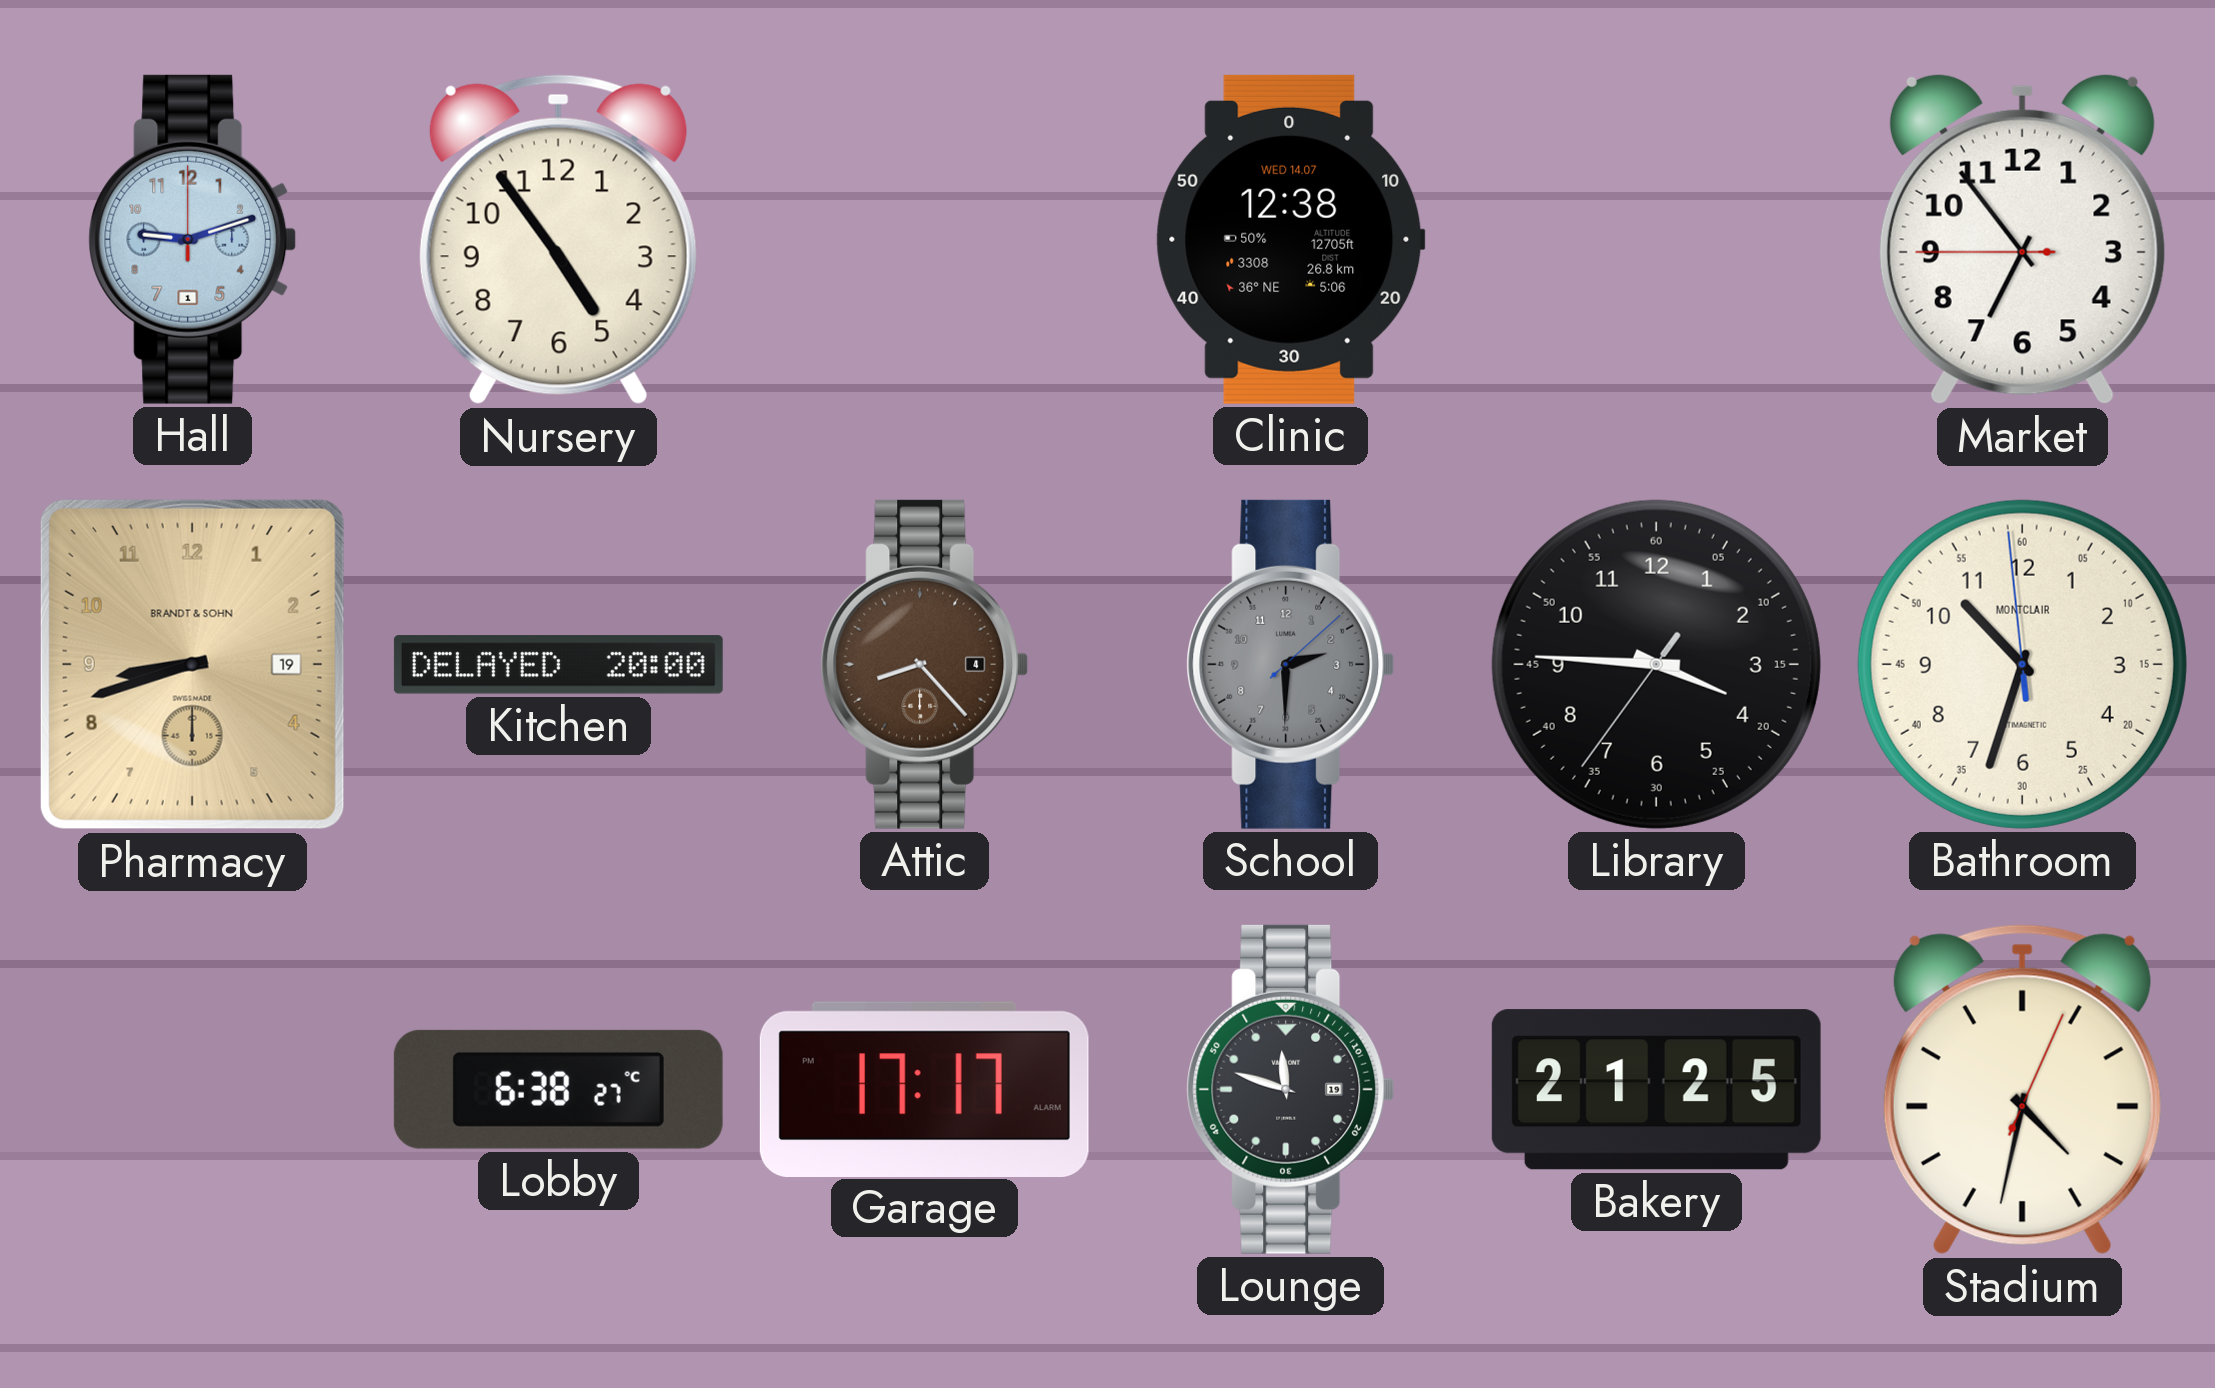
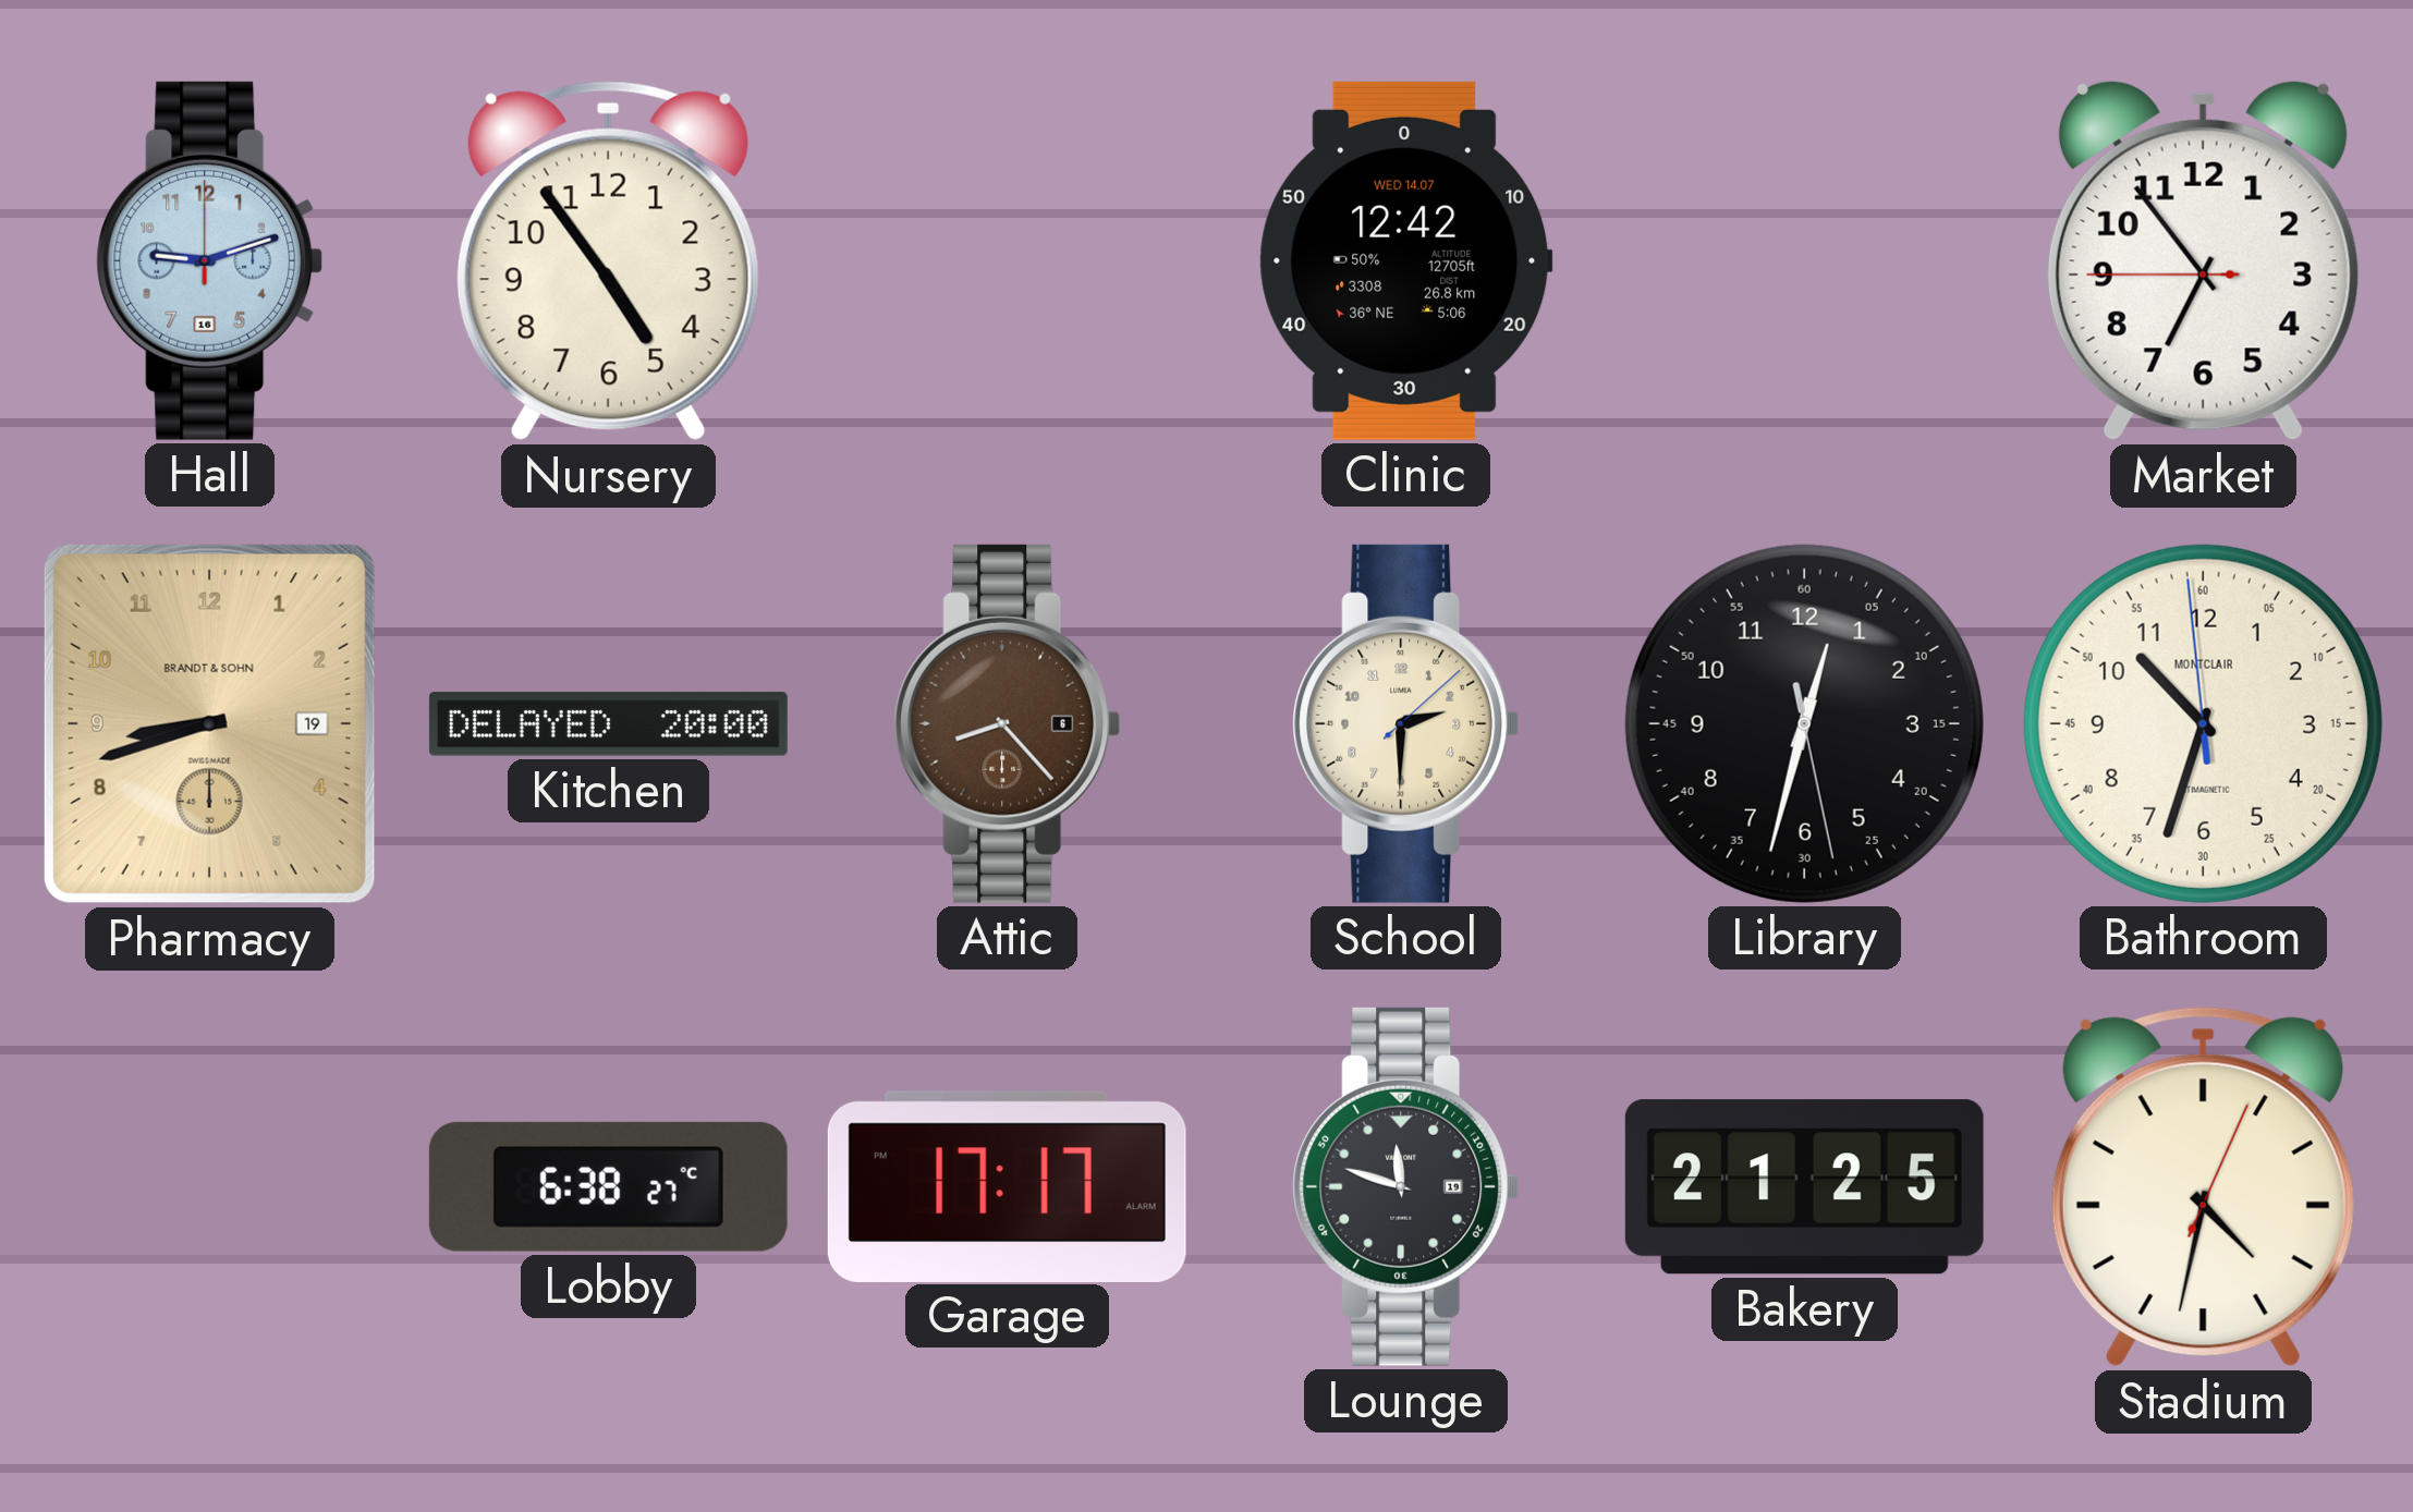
Hall date: 1 -> 16 (210, 260)
Clinic: 12:38 -> 12:42 (1405, 260)
Attic date: 4 -> 6 (1008, 723)
School dial: grey -> cream (1406, 723)
Library: 3:45 -> 12:32 (1804, 723)
